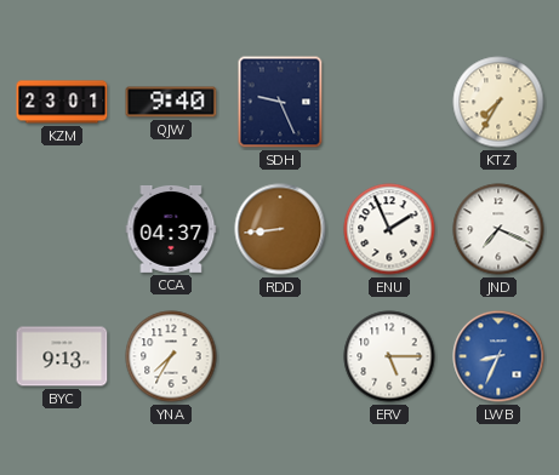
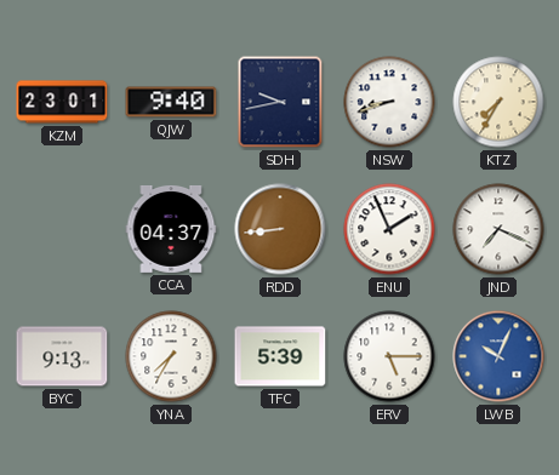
SDH: 9:26 -> 9:43 (280, 102)
NSW: none -> 8:42 (389, 102)
TFC: none -> 5:39 (280, 356)
LWB: 8:34 -> 10:04 (498, 356)
